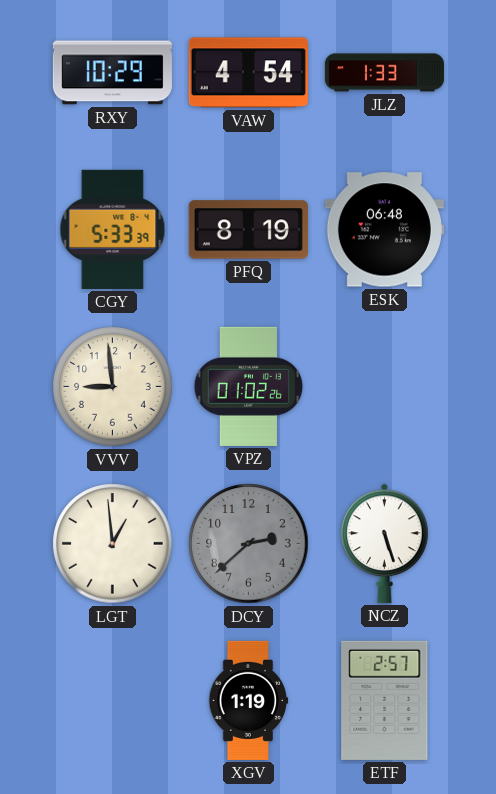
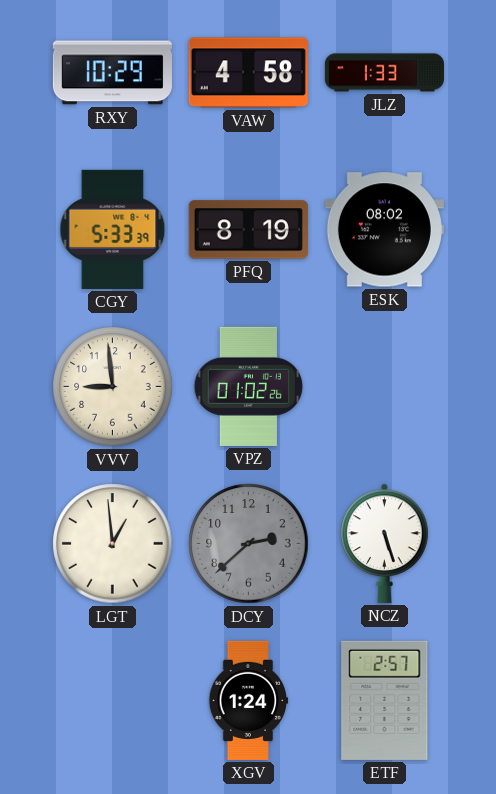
VAW: 4:54 -> 4:58 (248, 73)
ESK: 06:48 -> 08:02 (384, 230)
XGV: 1:19 -> 1:24 (248, 700)
